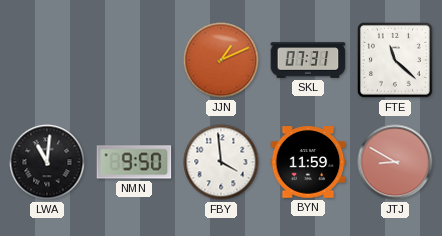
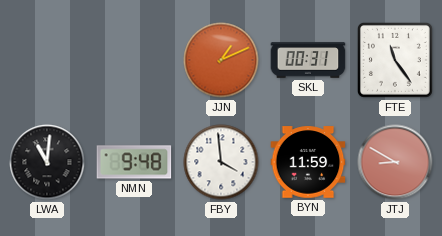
SKL: 07:31 -> 00:31 (308, 60)
FTE: 11:22 -> 11:24 (395, 60)
NMN: 9:50 -> 9:48 (134, 162)
